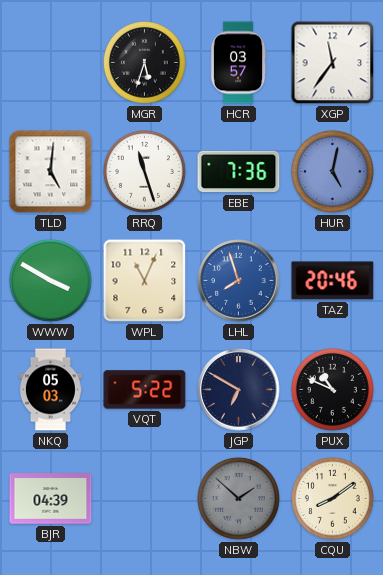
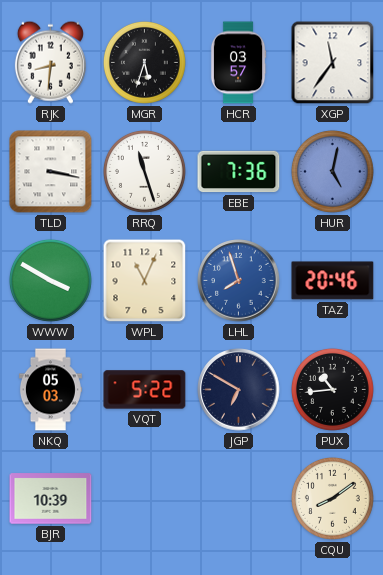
RJK: none -> 8:31 (50, 62)
TLD: 5:01 -> 3:17 (51, 172)
PUX: 10:49 -> 10:44 (332, 389)
BJR: 04:39 -> 10:39 (51, 499)
NBW: 1:52 -> none (238, 498)
